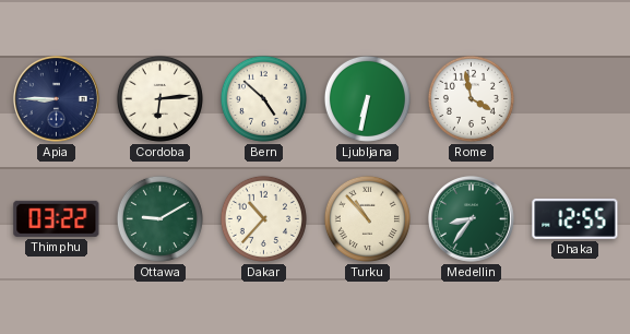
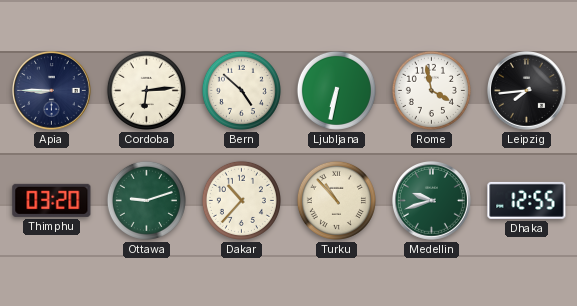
Leipzig: none -> 7:44 (527, 91)
Thimphu: 03:22 -> 03:20 (52, 200)
Ottawa: 9:10 -> 9:12 (146, 200)
Medellin: 8:36 -> 9:42 (432, 201)
